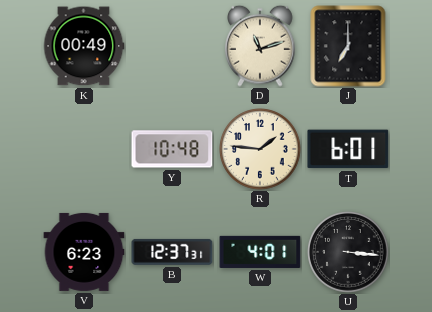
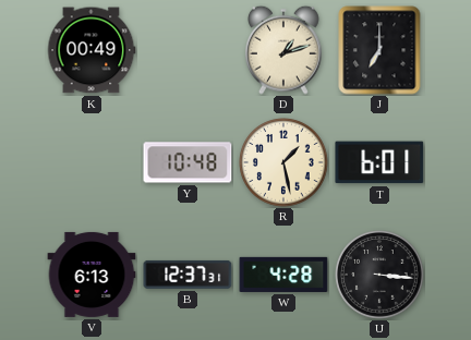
D: 11:12 -> 1:12 (285, 50)
R: 1:46 -> 1:28 (283, 162)
V: 6:23 -> 6:13 (92, 275)
W: 4:01 -> 4:28 (283, 275)
